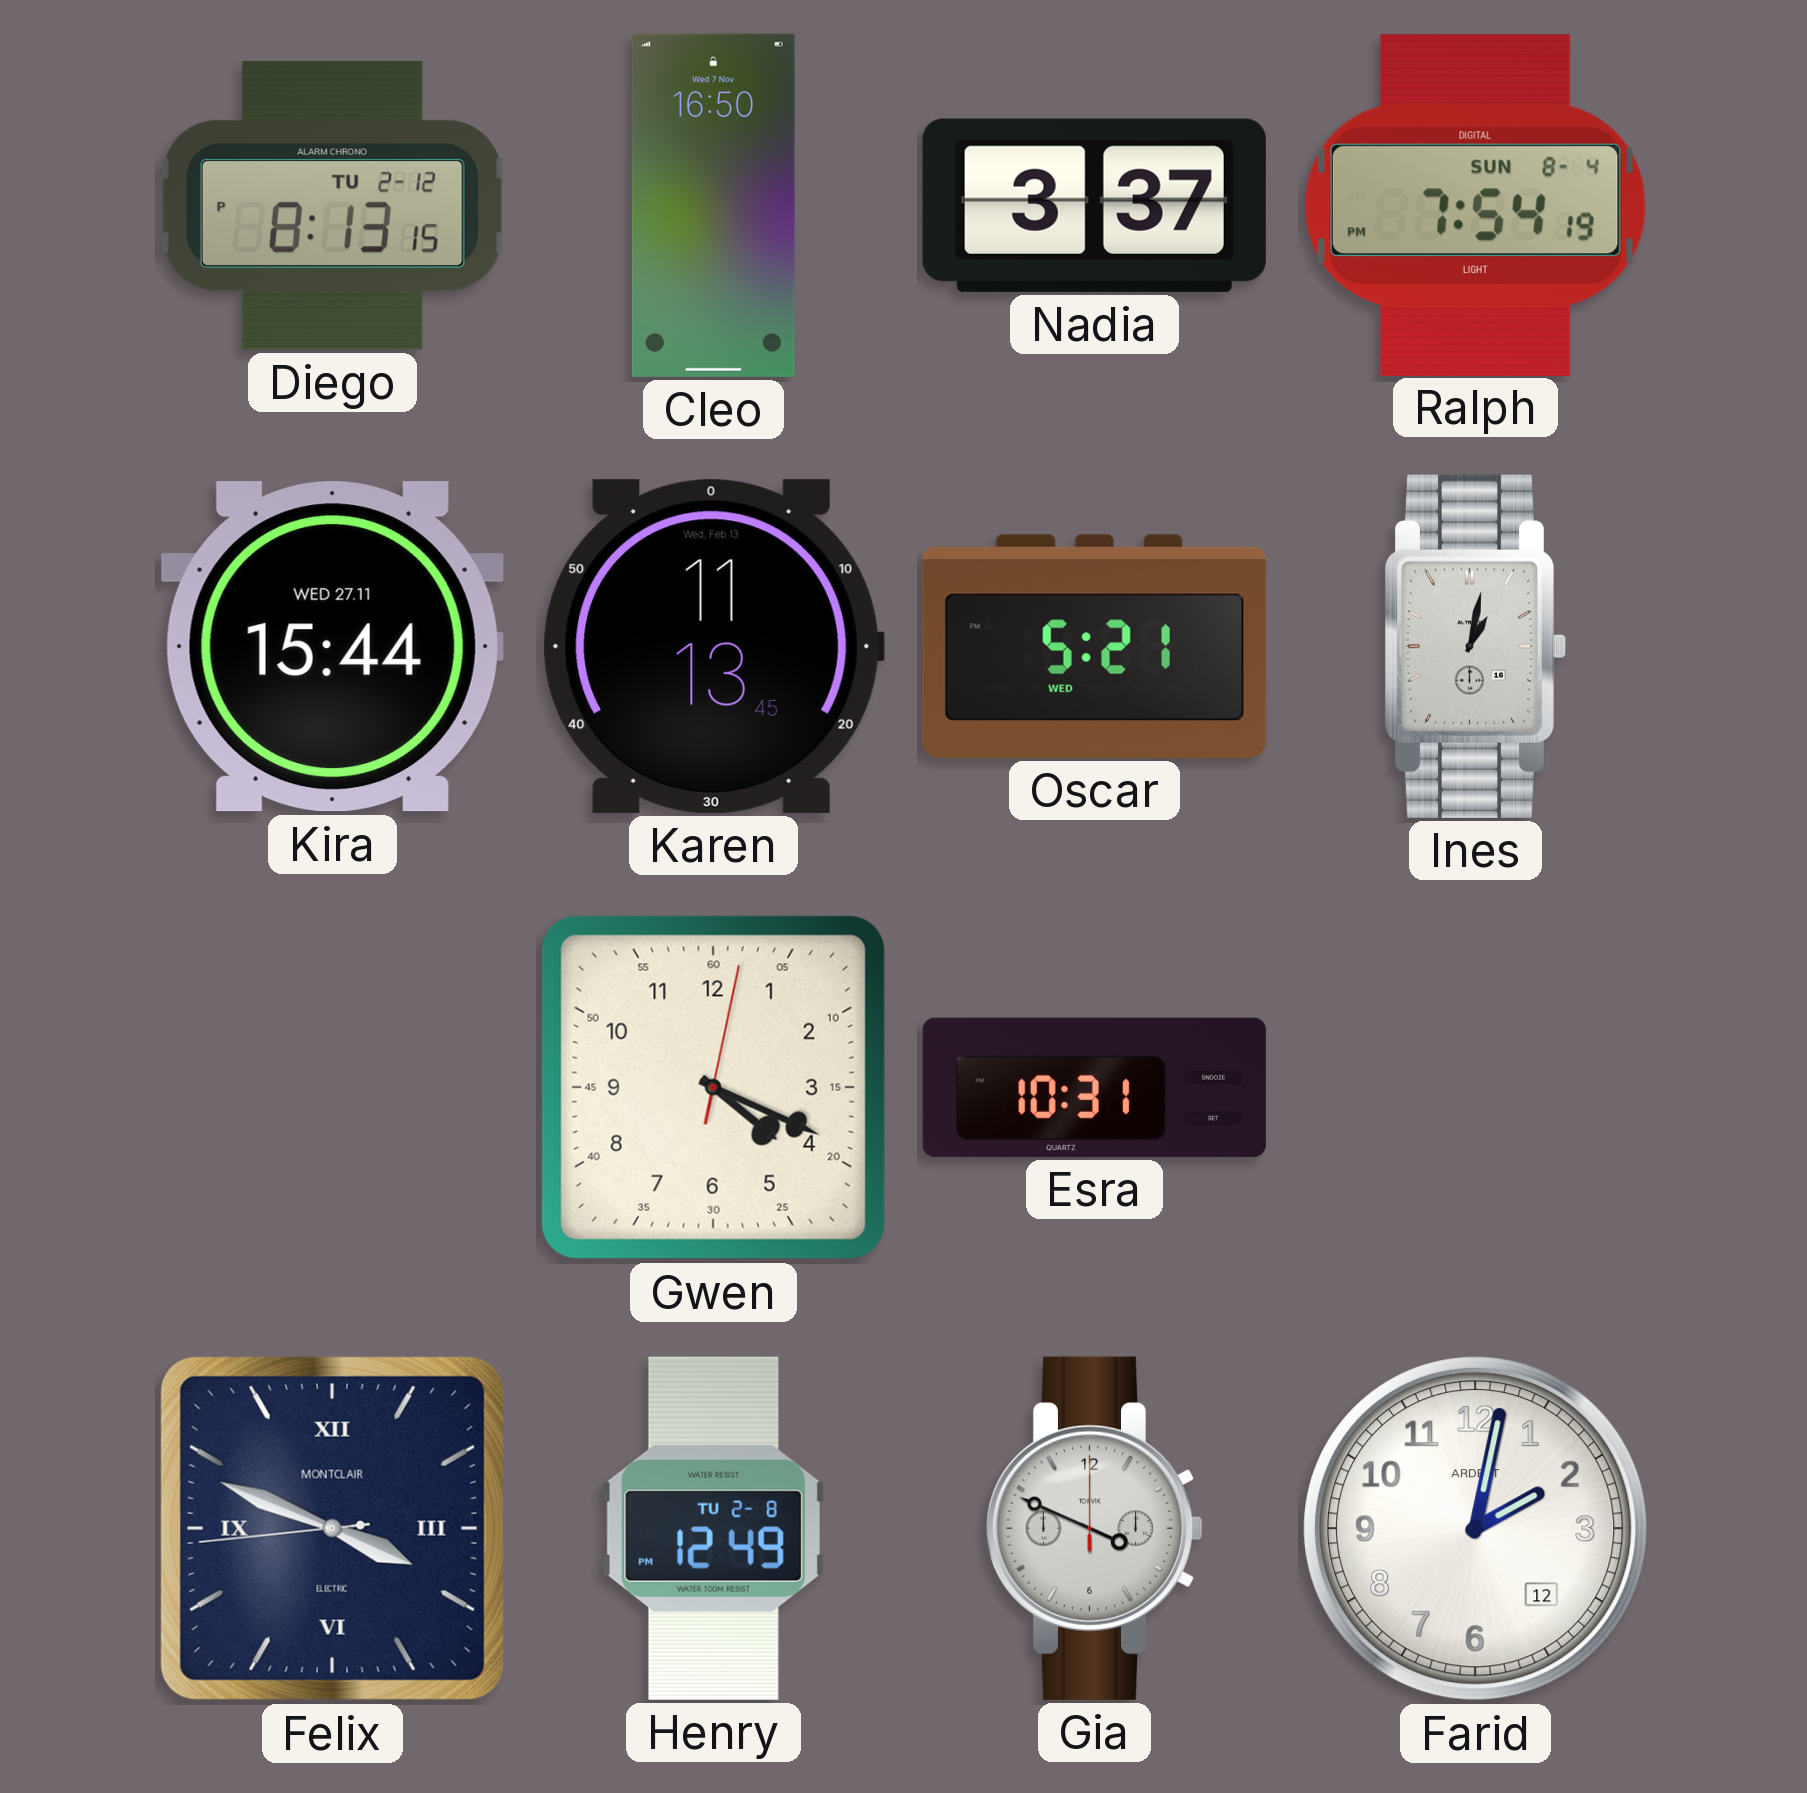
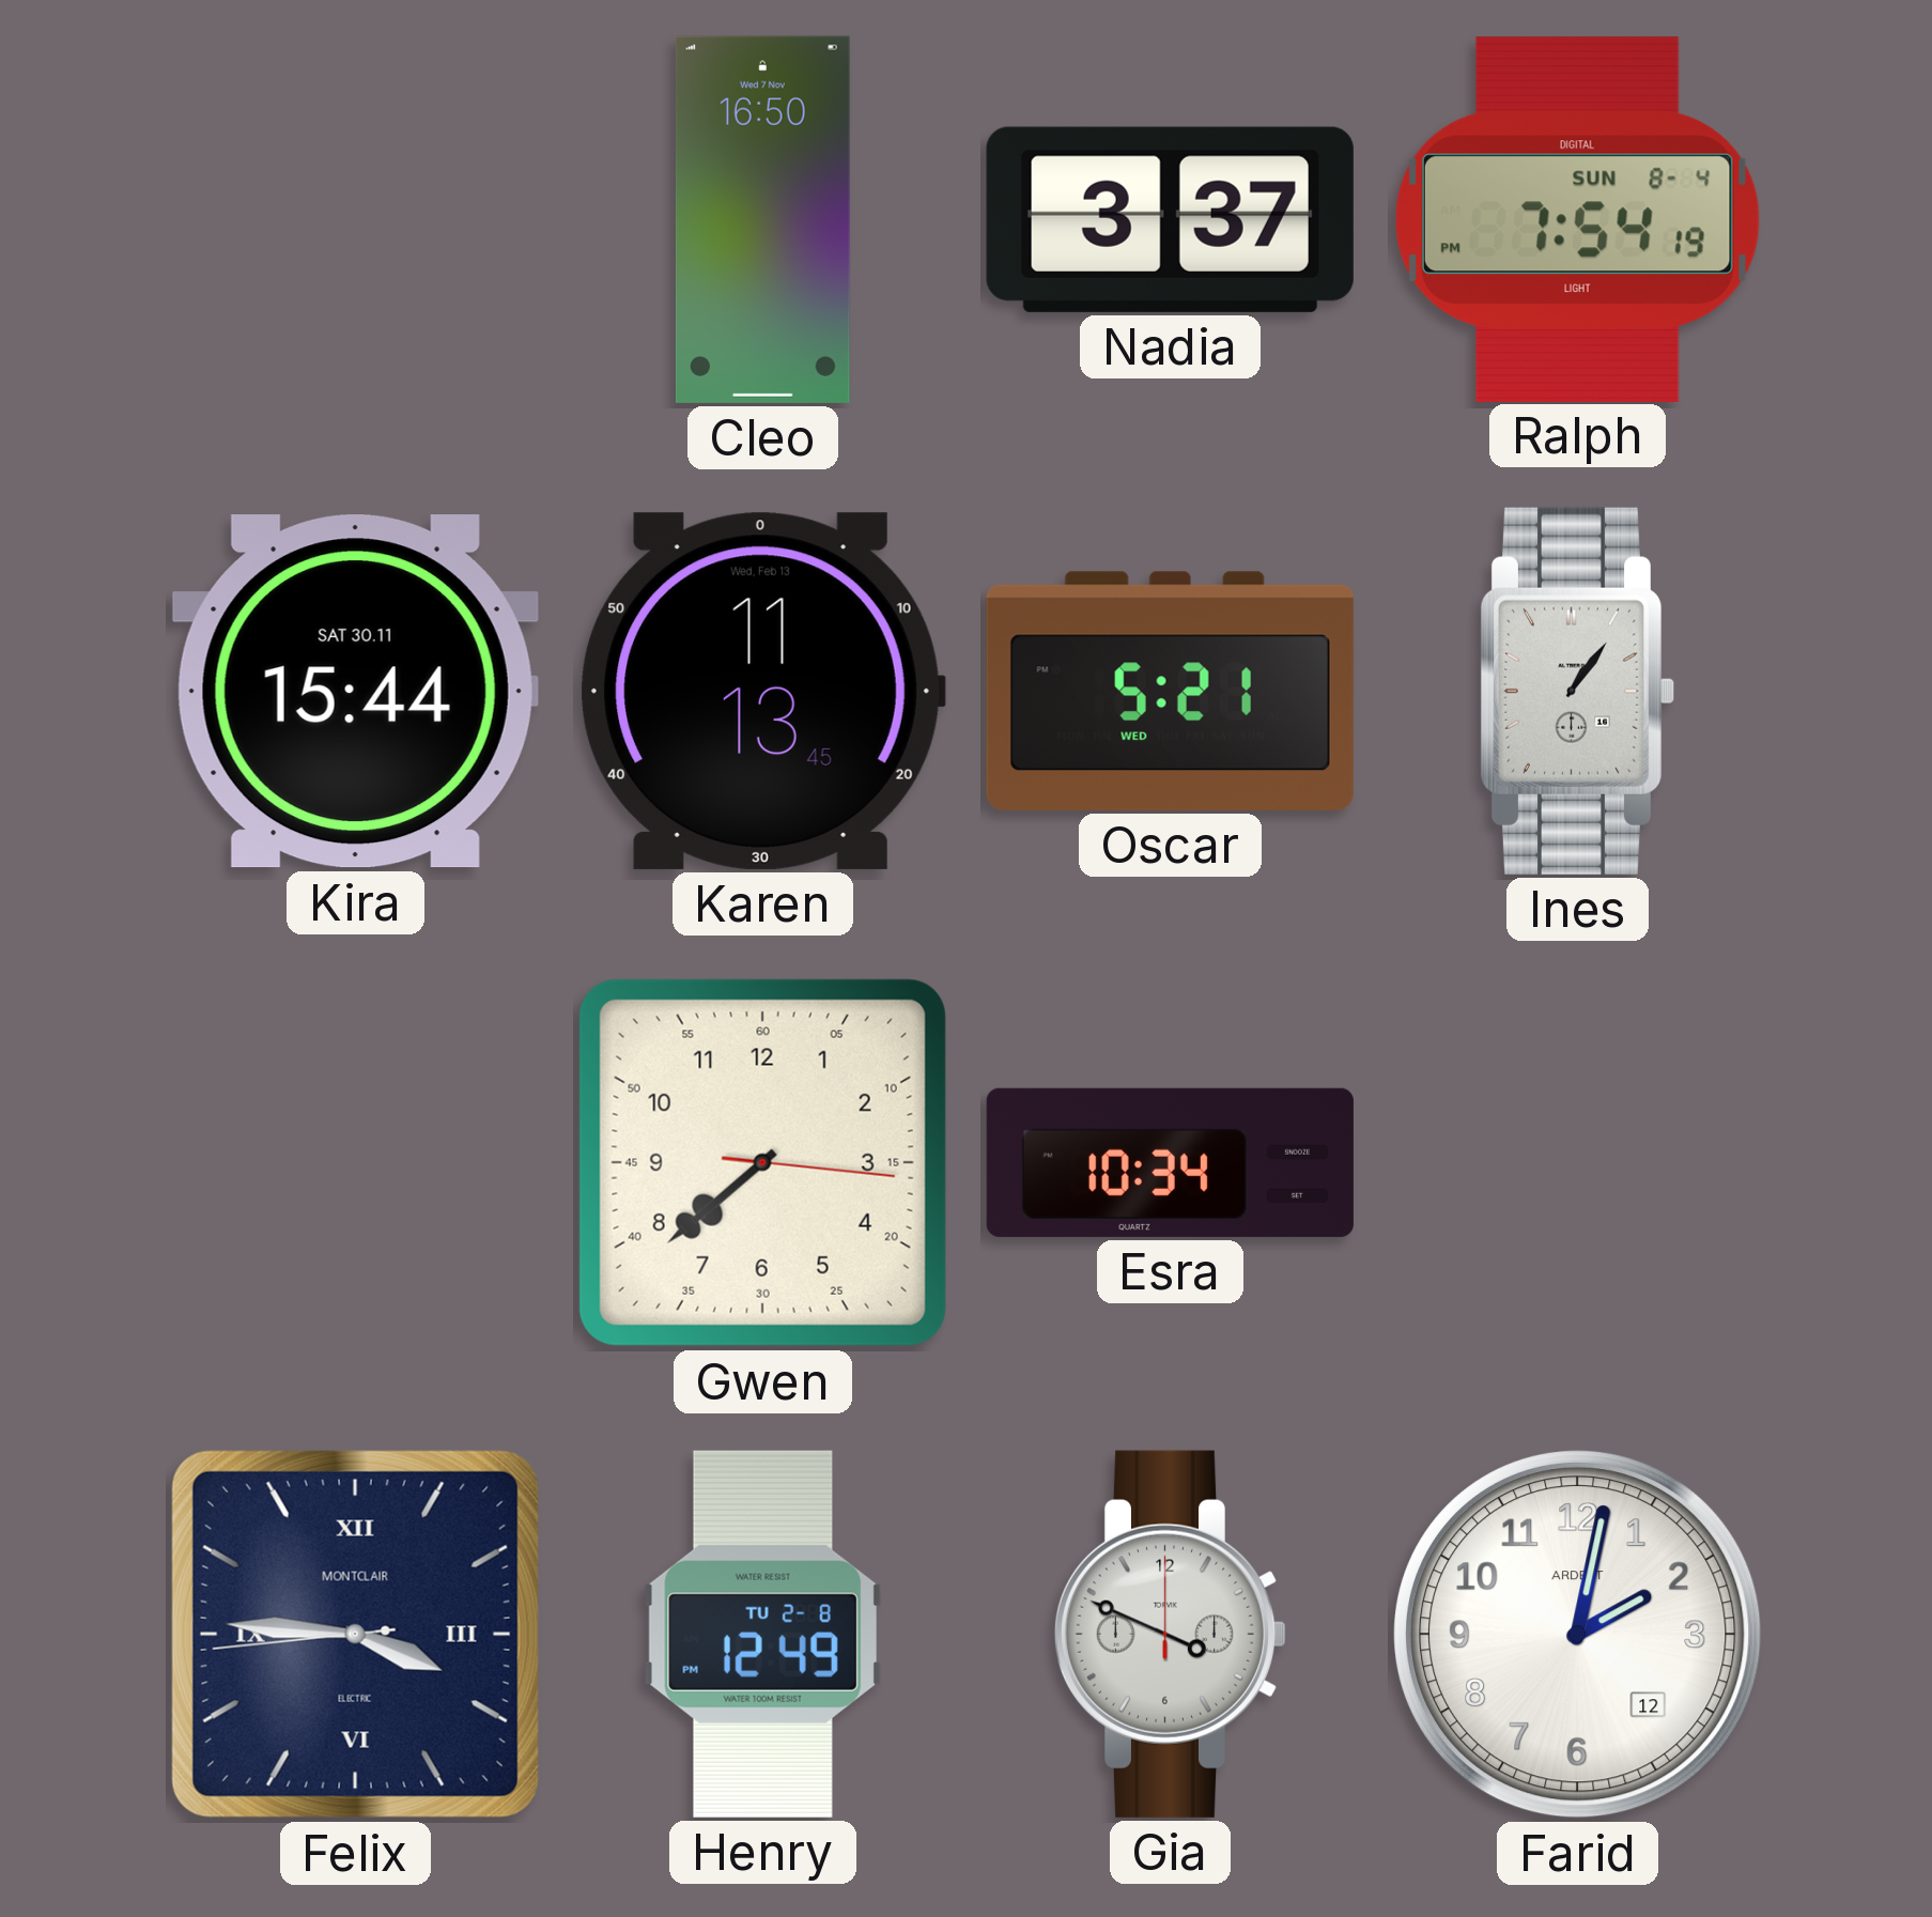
Diego: 8:13 -> none (332, 205)
Kira date: WED 27.11 -> SAT 30.11 (355, 692)
Ines: 1:02 -> 1:06 (1578, 691)
Gwen: 4:19 -> 7:38 (762, 1162)
Esra: 10:31 -> 10:34 (1170, 1162)
Felix: 3:48 -> 3:45 (355, 1634)
